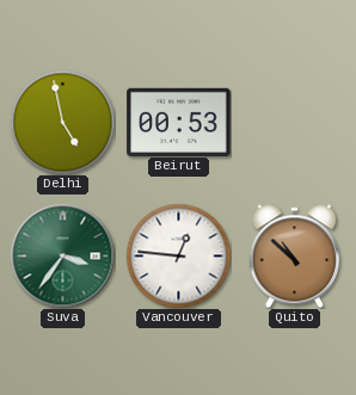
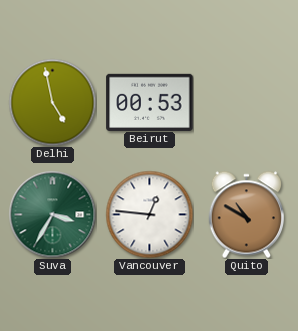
Suva: 3:36 -> 3:35 (52, 214)
Quito: 10:52 -> 10:50 (247, 214)
